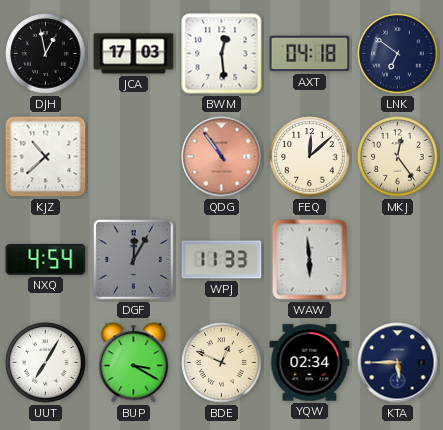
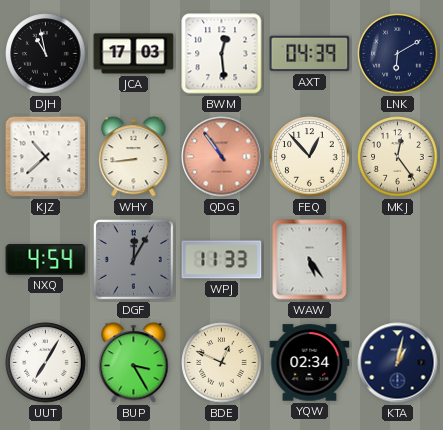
DJH: 12:58 -> 10:58 (46, 54)
AXT: 04:18 -> 04:39 (310, 54)
LNK: 6:51 -> 6:10 (398, 54)
WHY: none -> 8:44 (134, 157)
FEQ: 12:08 -> 12:53 (310, 157)
WAW: 5:59 -> 5:24 (310, 260)
BUP: 3:20 -> 3:25 (134, 363)
KTA: 5:45 -> 1:02 (398, 363)
